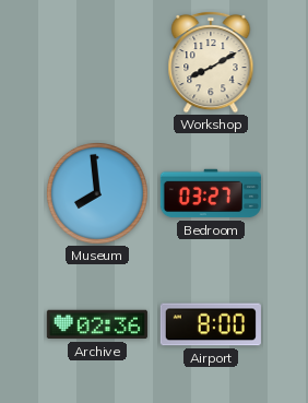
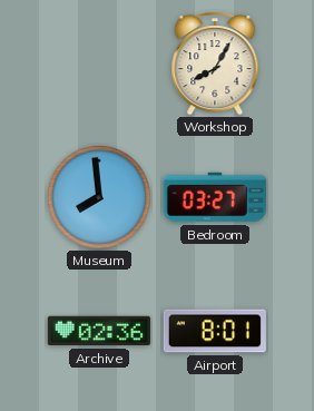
Workshop: 8:10 -> 8:05 (215, 63)
Airport: 8:00 -> 8:01 (215, 331)
